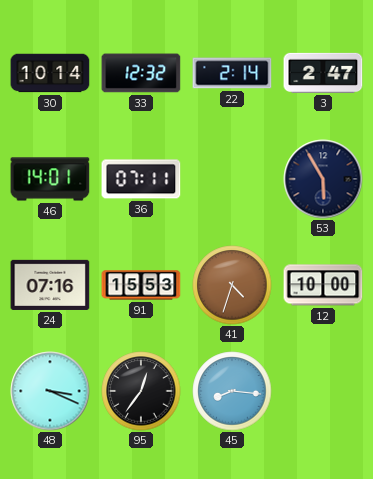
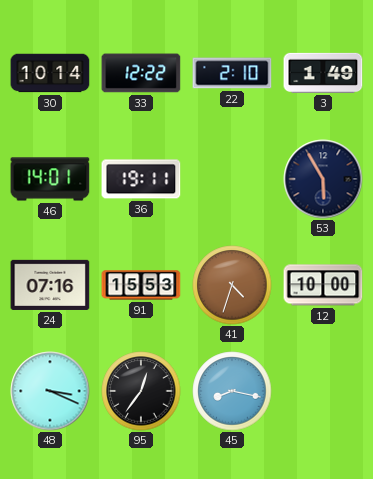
33: 12:32 -> 12:22 (141, 73)
22: 2:14 -> 2:10 (232, 73)
3: 2:47 -> 1:49 (323, 73)
36: 07:11 -> 19:11 (141, 179)
45: 8:16 -> 8:17 (232, 391)
